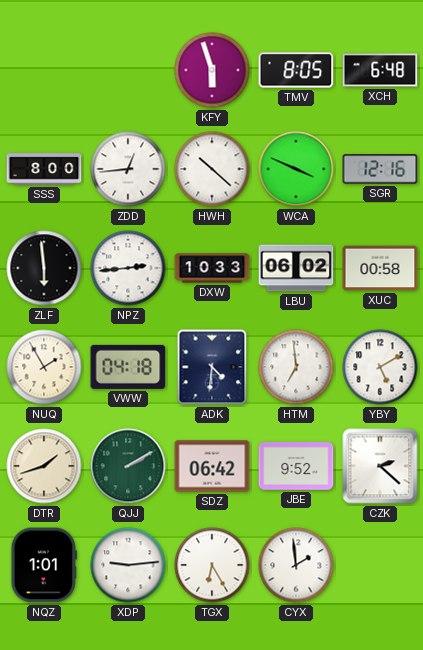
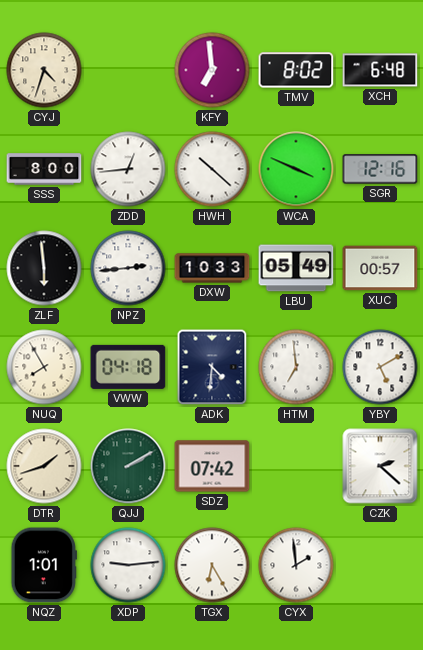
CYJ: none -> 4:33 (44, 70)
KFY: 5:57 -> 6:59 (212, 70)
TMV: 8:05 -> 8:02 (296, 70)
LBU: 06:02 -> 05:49 (296, 268)
XUC: 00:58 -> 00:57 (380, 268)
NUQ: 1:55 -> 7:55 (44, 367)
SDZ: 06:42 -> 07:42 (212, 466)
JBE: 9:52 -> none (296, 466)
